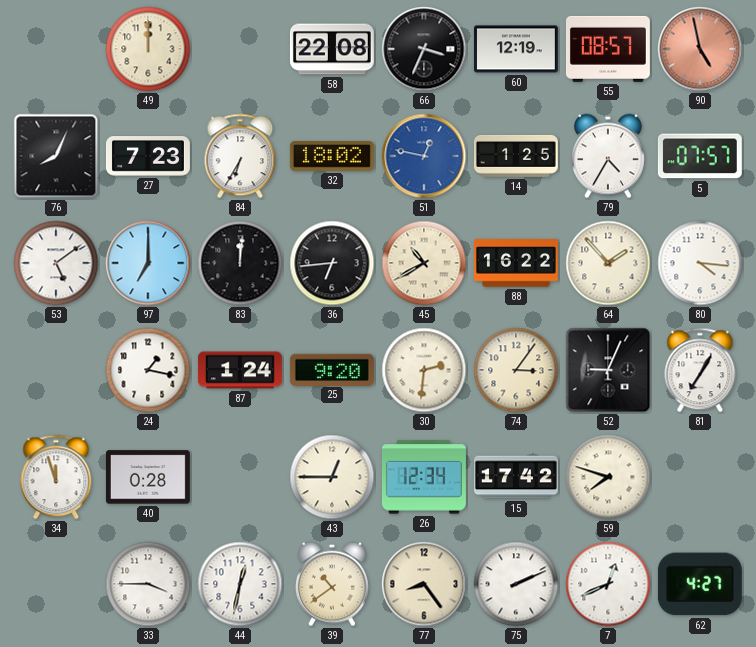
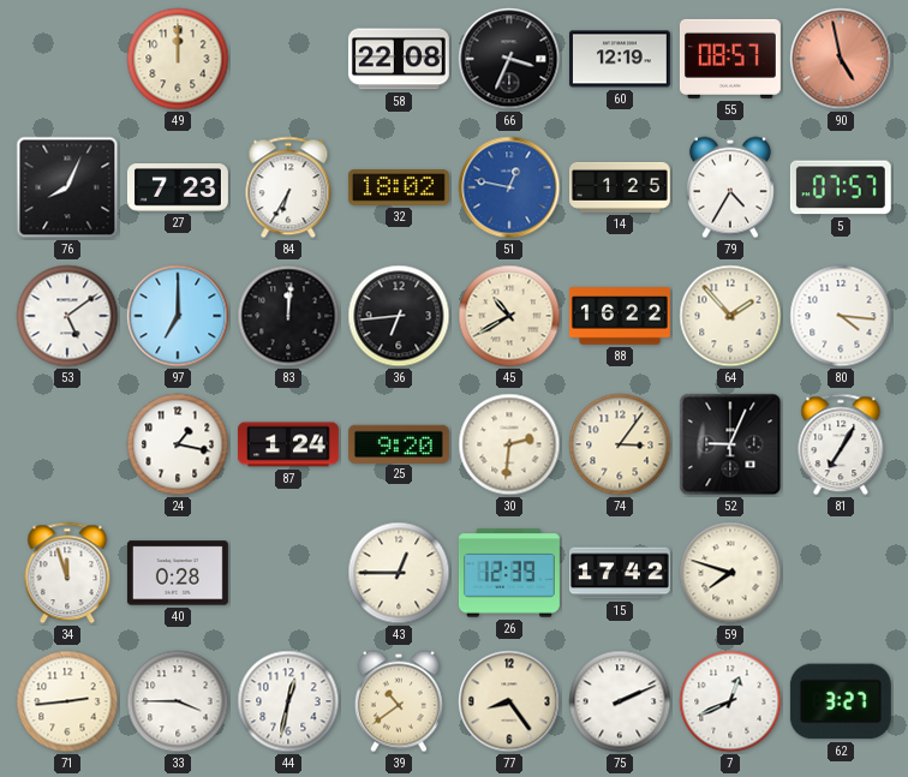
26: 12:34 -> 12:39 (509, 573)
71: none -> 2:44 (67, 701)
62: 4:27 -> 3:27 (841, 701)
